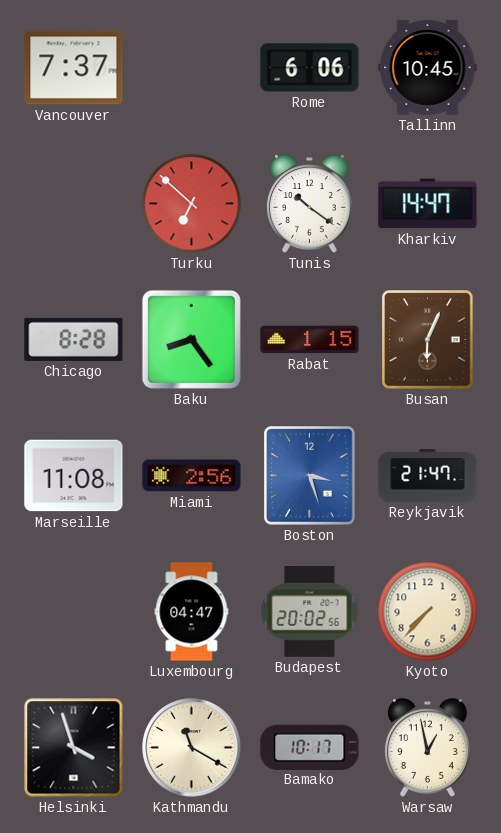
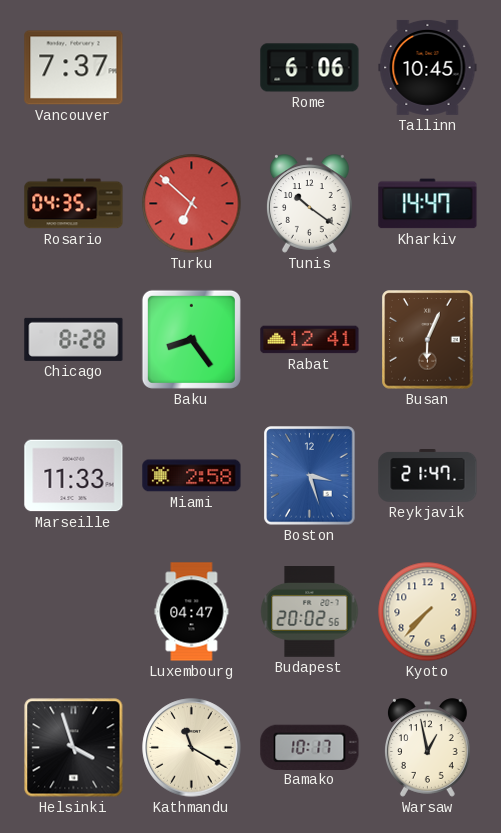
Rosario: none -> 04:35 (74, 204)
Rabat: 1:15 -> 12:41 (310, 340)
Marseille: 11:08 -> 11:33 (74, 476)
Miami: 2:56 -> 2:58 (192, 476)
